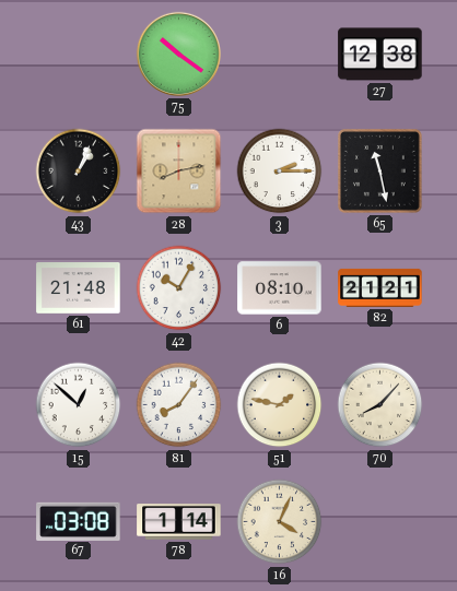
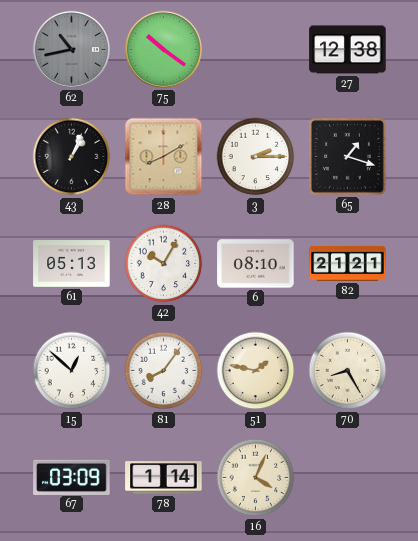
62: none -> 10:43 (71, 49)
28: 8:13 -> 8:10 (164, 157)
65: 11:28 -> 1:18 (348, 157)
61: 21:48 -> 05:13 (72, 264)
70: 8:07 -> 8:25 (348, 371)
67: 03:08 -> 03:09 (72, 477)
